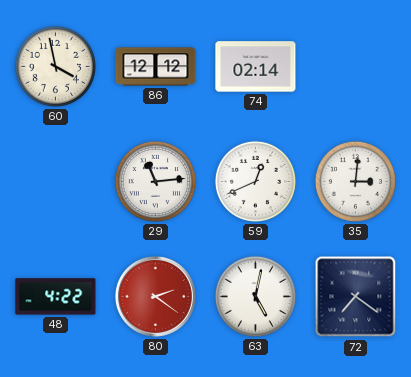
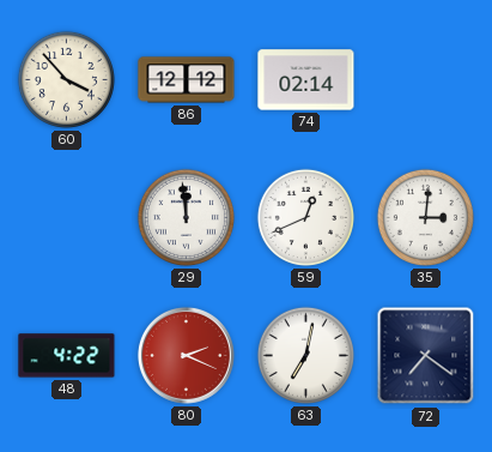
60: 3:58 -> 3:53 (66, 79)
29: 11:14 -> 11:59 (186, 217)
80: 2:21 -> 2:19 (186, 355)
63: 5:02 -> 7:02 (305, 355)
